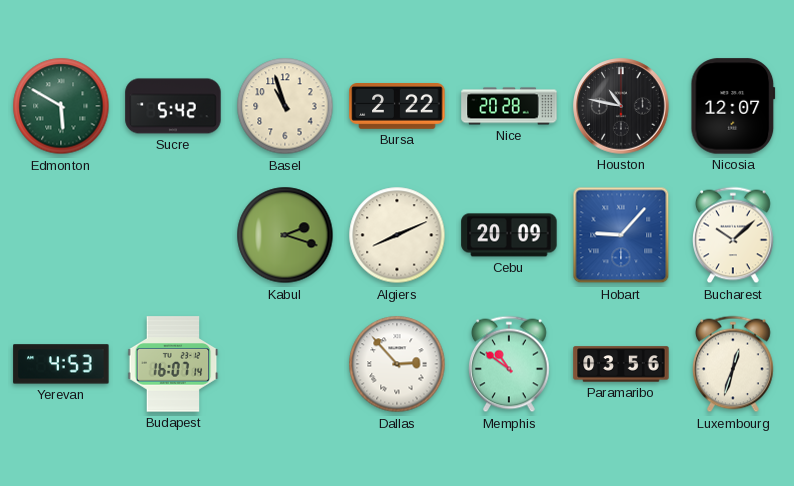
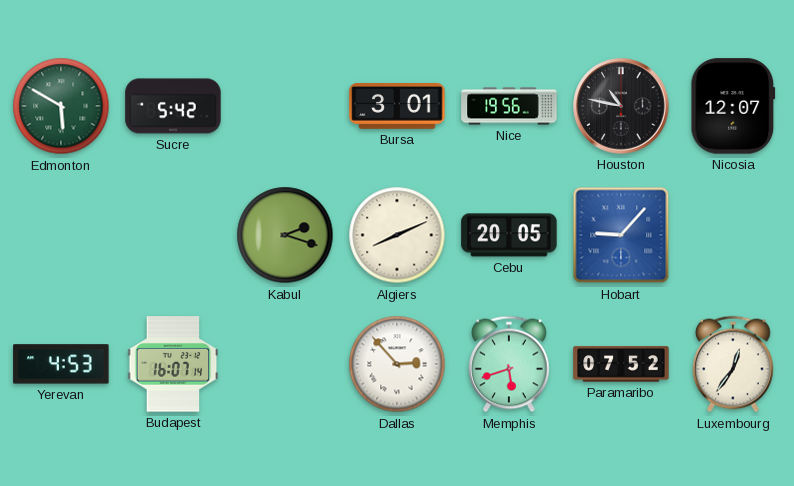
Basel: 10:57 -> none (285, 106)
Bursa: 2:22 -> 3:01 (397, 107)
Nice: 20:28 -> 19:56 (509, 106)
Cebu: 20:09 -> 20:05 (509, 235)
Bucharest: 10:08 -> none (734, 235)
Memphis: 10:51 -> 5:42 (510, 364)
Paramaribo: 03:56 -> 07:52 (621, 364)
Luxembourg: 12:33 -> 12:36 (734, 364)
